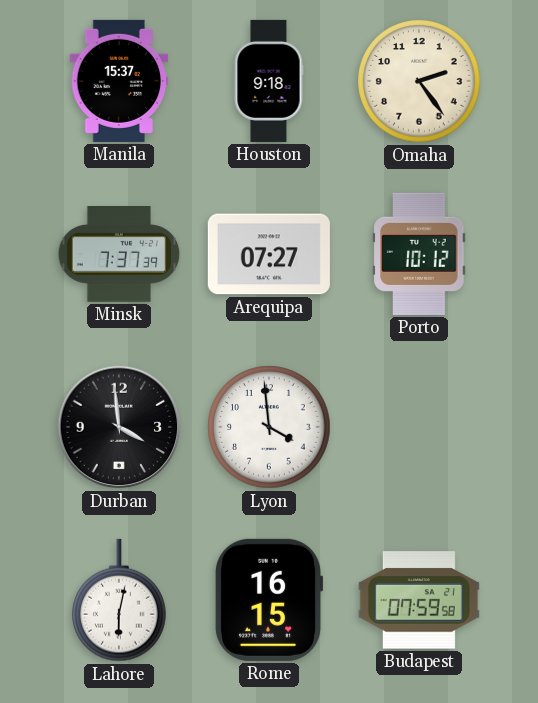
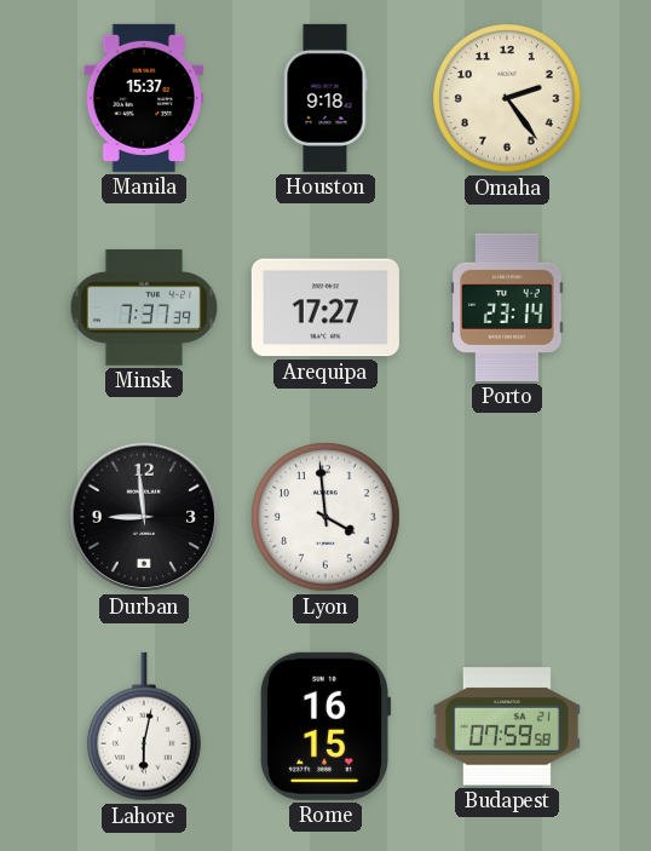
Arequipa: 07:27 -> 17:27 (325, 307)
Porto: 10:12 -> 23:14 (507, 307)
Durban: 3:59 -> 8:59 (144, 517)
